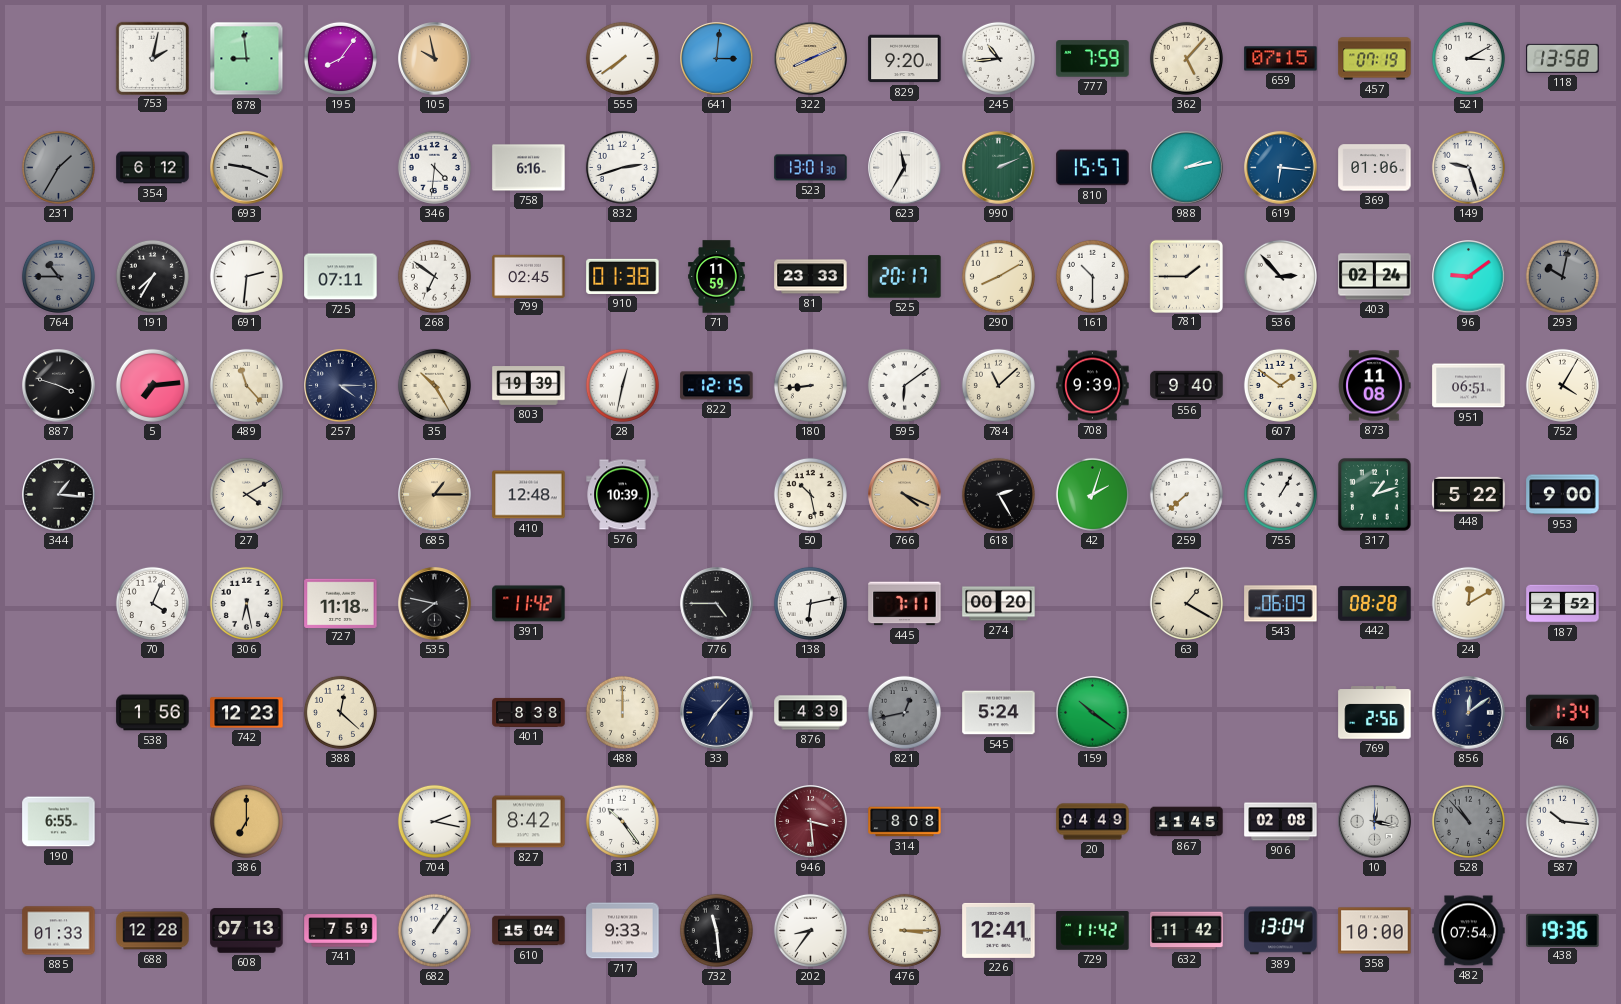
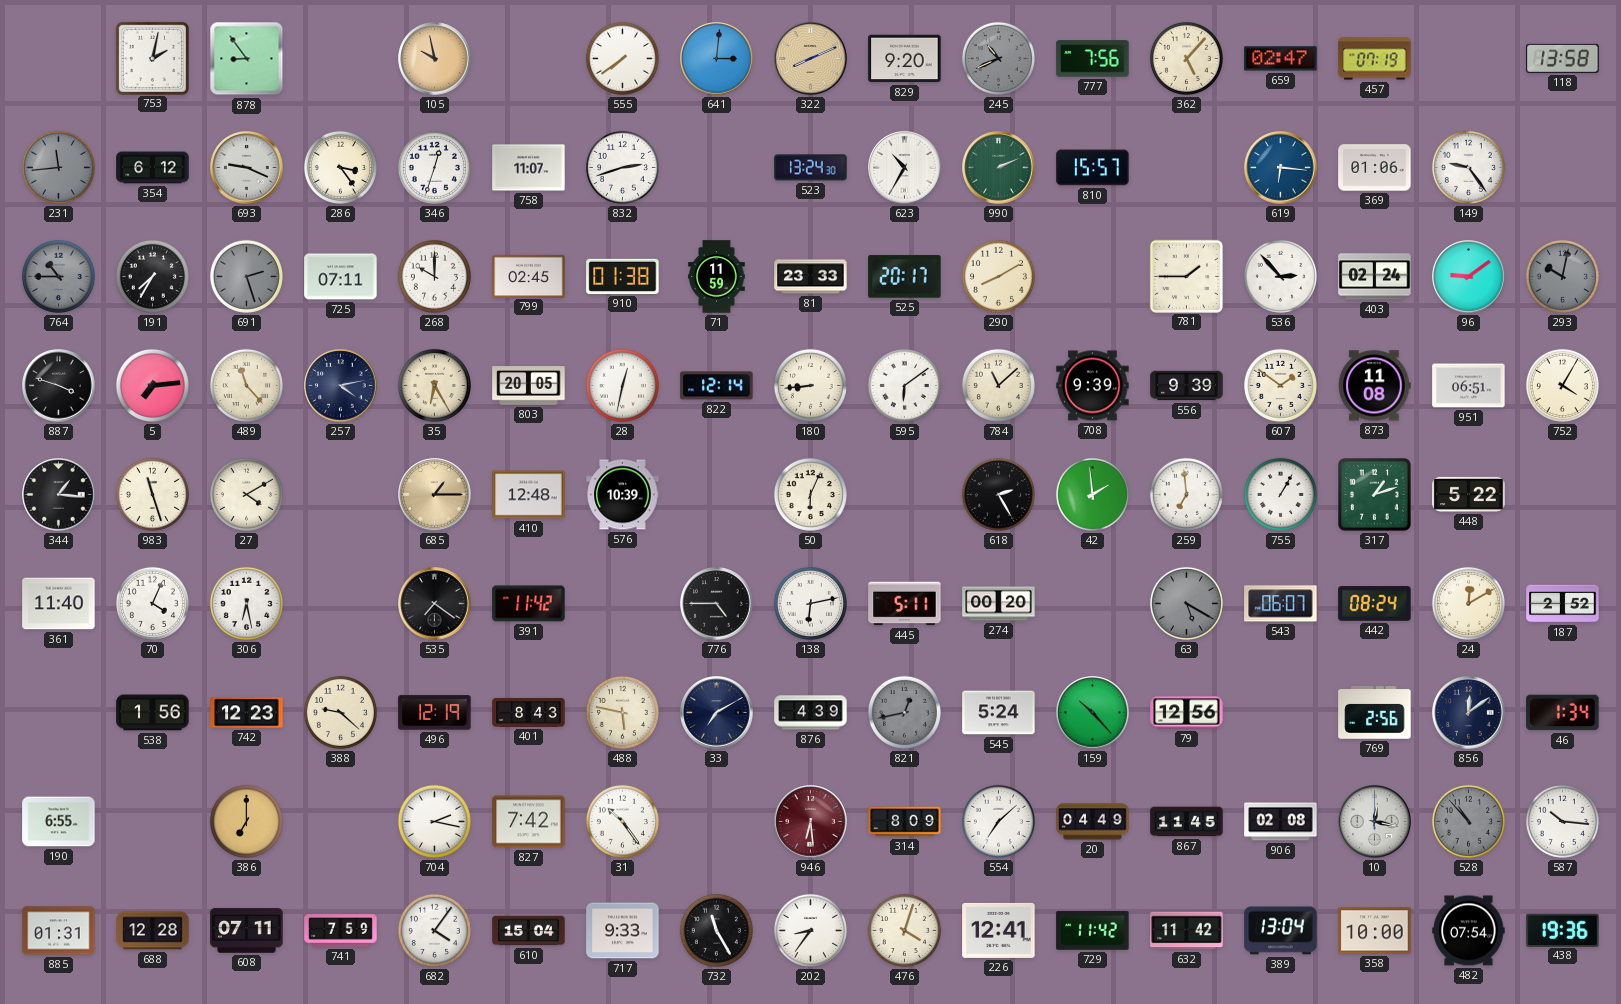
878: 8:59 -> 8:54 (247, 59)
195: 8:06 -> none (340, 58)
245: 10:44 -> 10:41 (998, 58)
245 dial: white -> grey (998, 58)
777: 7:59 -> 7:56 (1093, 59)
659: 07:15 -> 02:47 (1281, 59)
521: 3:10 -> none (1468, 58)
231: 1:35 -> 11:44 (58, 167)
286: none -> 3:24 (340, 167)
346: 4:31 -> 12:33 (434, 167)
758: 6:16 -> 11:07 (529, 168)
523: 13:01 -> 13:24 (811, 168)
623: 11:35 -> 10:35 (905, 168)
988: 2:13 -> none (1187, 168)
149: 9:27 -> 9:24 (1468, 167)
691: 2:31 -> 2:27 (246, 276)
691 dial: white -> grey (246, 276)
268: 6:51 -> 10:00 (434, 276)
161: 10:30 -> none (1092, 276)
257: 4:15 -> 4:13 (341, 386)
35: 10:25 -> 6:25 (434, 385)
803: 19:39 -> 20:05 (529, 386)
822: 12:15 -> 12:14 (717, 386)
556: 9:40 -> 9:39 (1187, 386)
983: none -> 11:27 (152, 494)
50: 10:28 -> 6:04 (810, 494)
766: 4:19 -> none (905, 495)
42: 2:03 -> 1:59 (1092, 494)
259: 7:38 -> 6:59 (1186, 494)
953: 9:00 -> none (1563, 495)
361: none -> 11:40 (59, 604)
727: 11:18 -> none (341, 603)
535: 7:47 -> 7:21 (435, 604)
445: 7:11 -> 5:11 (905, 604)
63: 1:20 -> 5:20 (1186, 603)
63 dial: cream -> grey (1186, 603)
543: 06:09 -> 06:07 (1281, 604)
442: 08:28 -> 08:24 (1375, 604)
388: 12:22 -> 9:22 (340, 712)
496: none -> 12:19 (435, 713)
401: 8:38 -> 8:43 (529, 712)
488: 12:00 -> 5:47 (622, 712)
33: 7:07 -> 7:10 (717, 713)
159: 10:21 -> 10:23 (1093, 713)
79: none -> 12:56 (1187, 713)
827: 8:42 -> 7:42 (529, 822)
946: 3:29 -> 6:29 (811, 822)
314: 8:08 -> 8:09 (905, 822)
554: none -> 7:08 (998, 821)
885: 01:33 -> 01:31 (59, 931)
608: 07:13 -> 07:11 (247, 931)
682: 1:06 -> 4:06 (434, 930)
732: 11:29 -> 11:25 (716, 930)
476: 3:15 -> 4:03 (904, 930)
